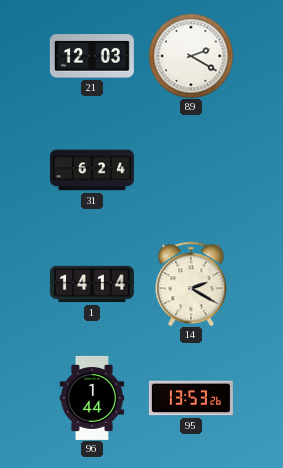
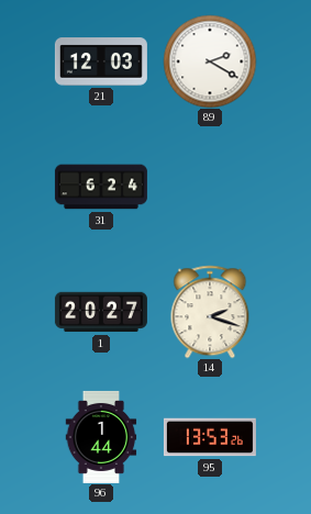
1: 14:14 -> 20:27 (101, 312)
14: 2:20 -> 2:18 (210, 312)
